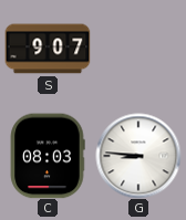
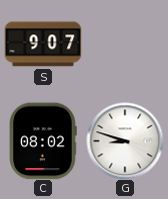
C: 08:03 -> 08:02 (43, 141)
G: 8:46 -> 8:48 (125, 141)
